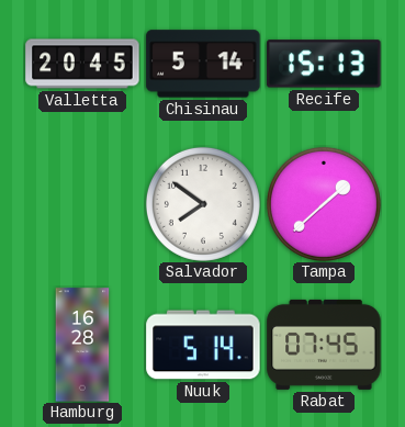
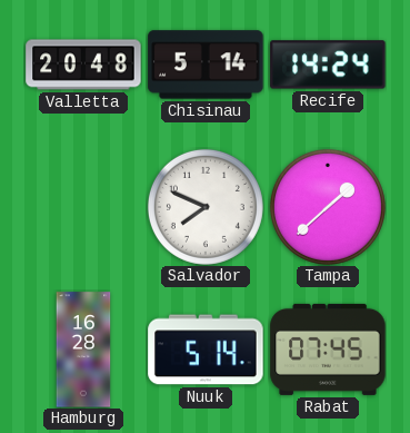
Valletta: 20:45 -> 20:48 (83, 65)
Recife: 15:13 -> 14:24 (328, 65)
Salvador: 7:51 -> 7:49 (206, 207)
